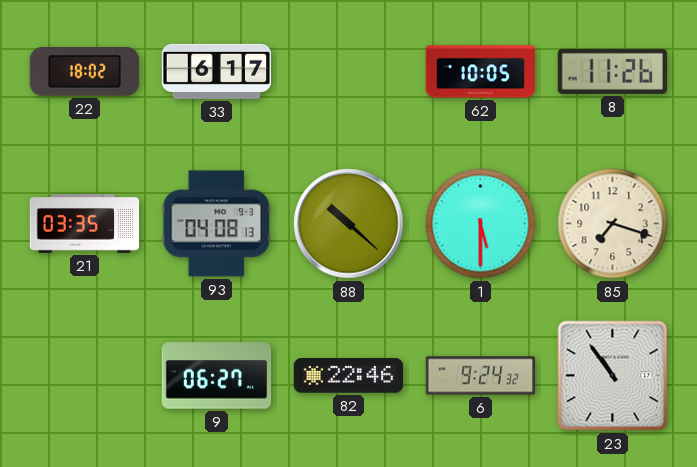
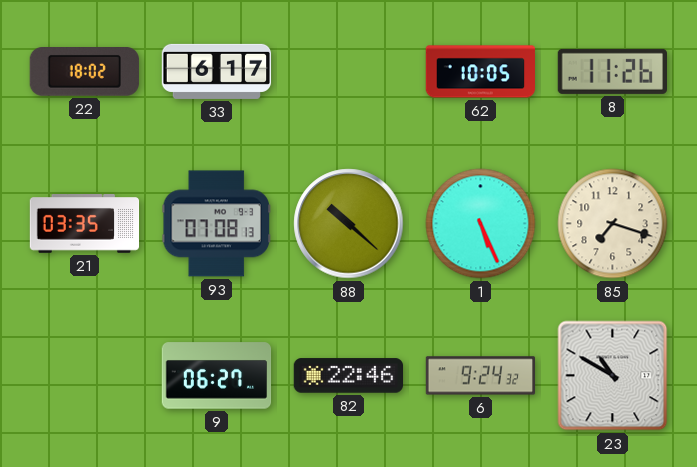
93: 04:08 -> 07:08 (216, 224)
1: 5:30 -> 5:26 (481, 224)
23: 10:54 -> 10:50 (613, 376)
